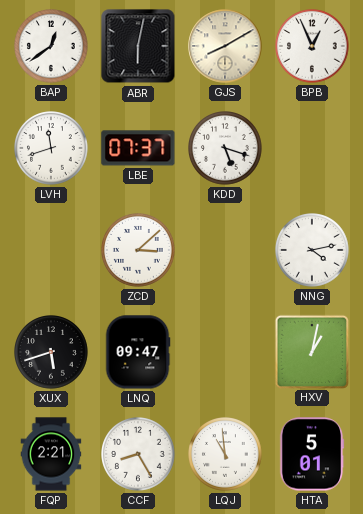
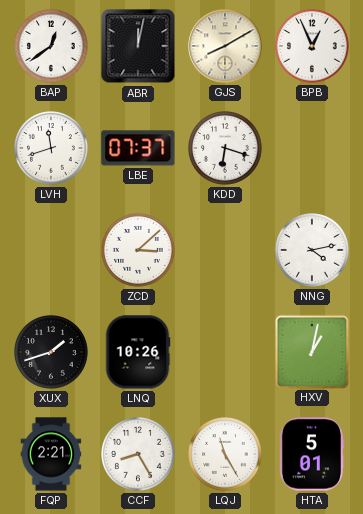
ABR: 6:02 -> 12:02 (138, 46)
KDD: 5:18 -> 6:18 (226, 149)
XUX: 5:42 -> 1:42 (52, 353)
LNQ: 09:47 -> 10:26 (138, 352)
LQJ: 10:59 -> 11:25 (226, 455)
